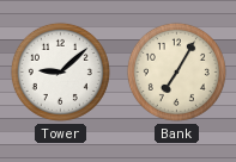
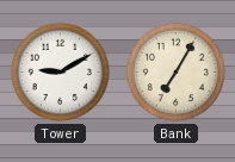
Tower: 9:08 -> 9:10 (60, 71)
